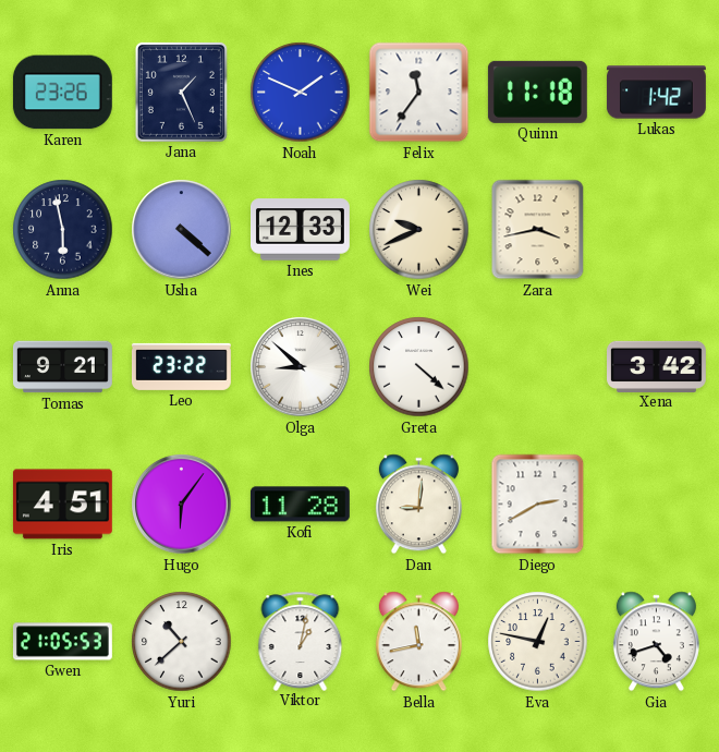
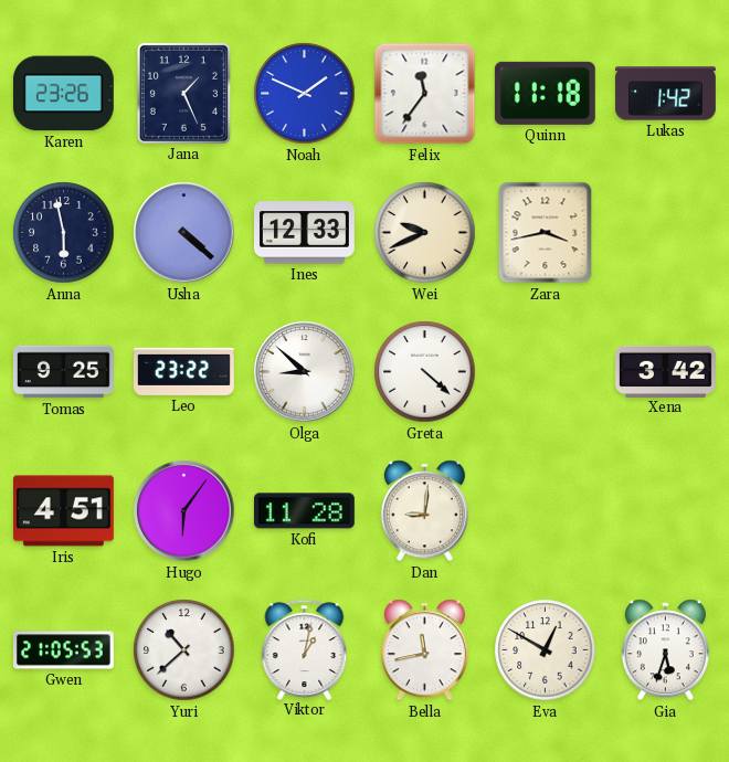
Tomas: 9:21 -> 9:25 (63, 372)
Diego: 2:40 -> none (538, 505)
Eva: 12:47 -> 12:50 (546, 650)
Gia: 4:42 -> 5:33 (665, 650)
